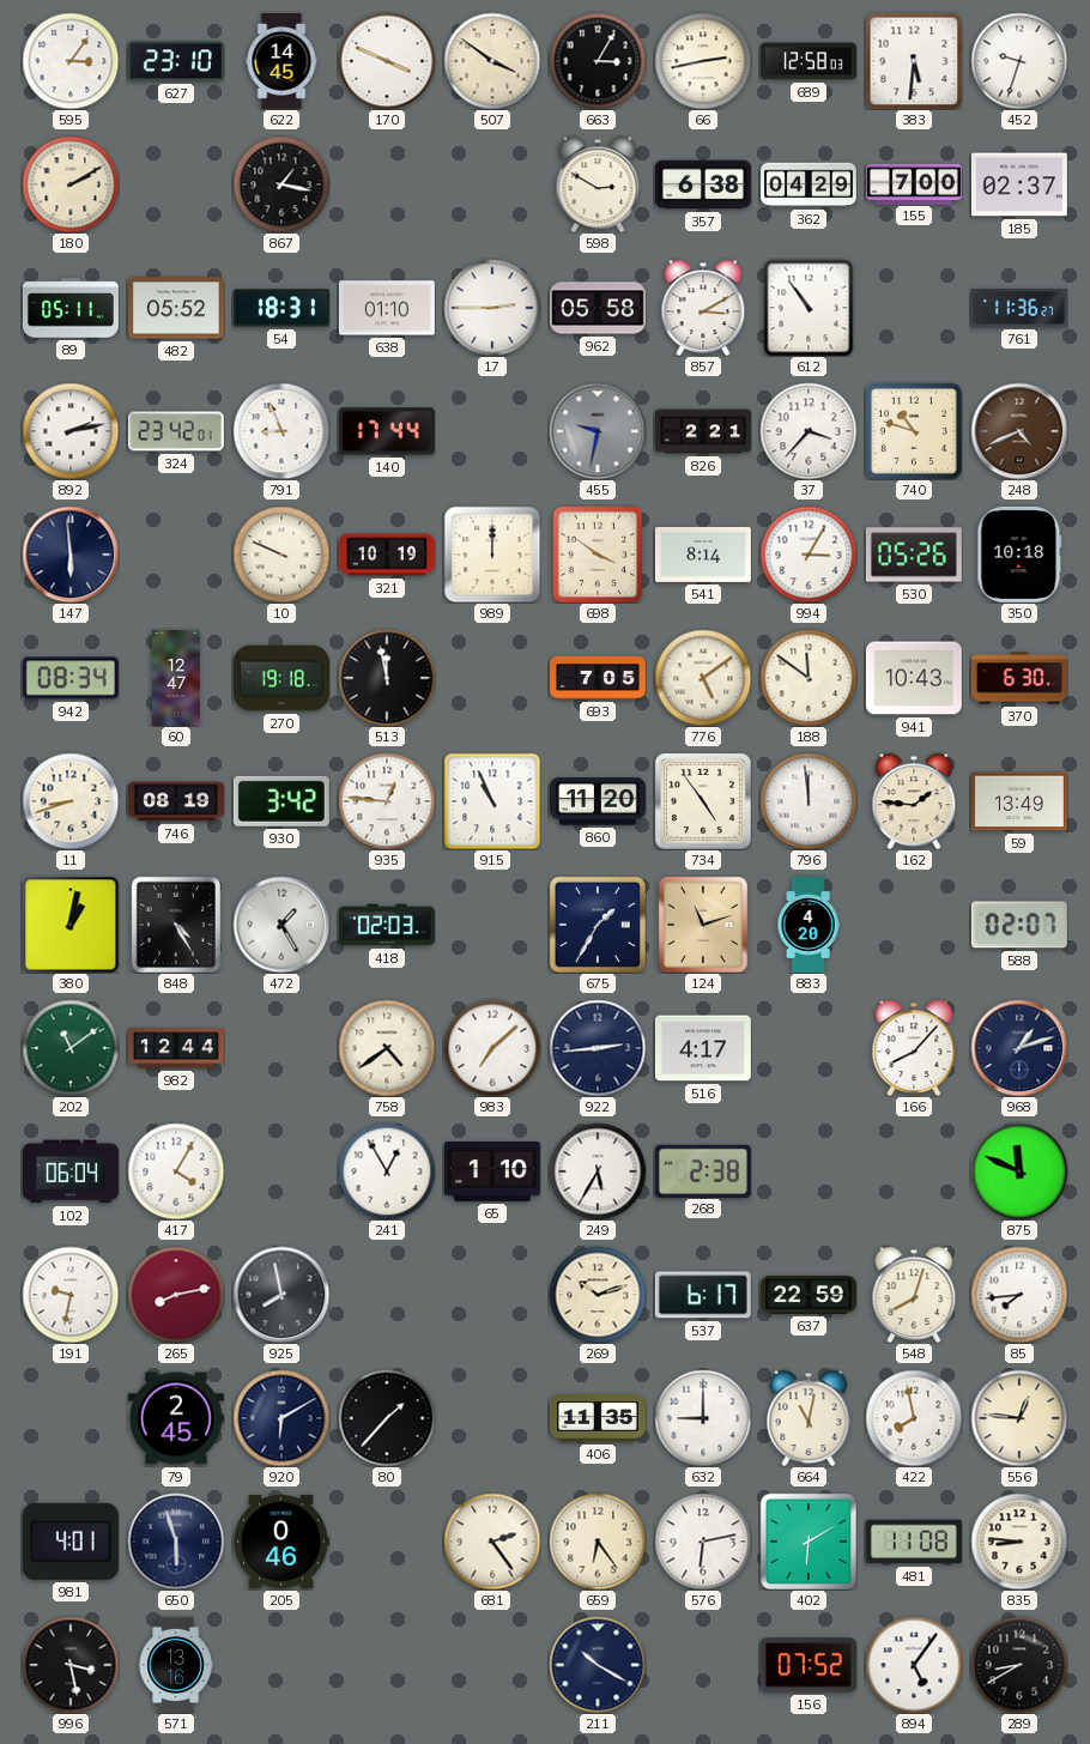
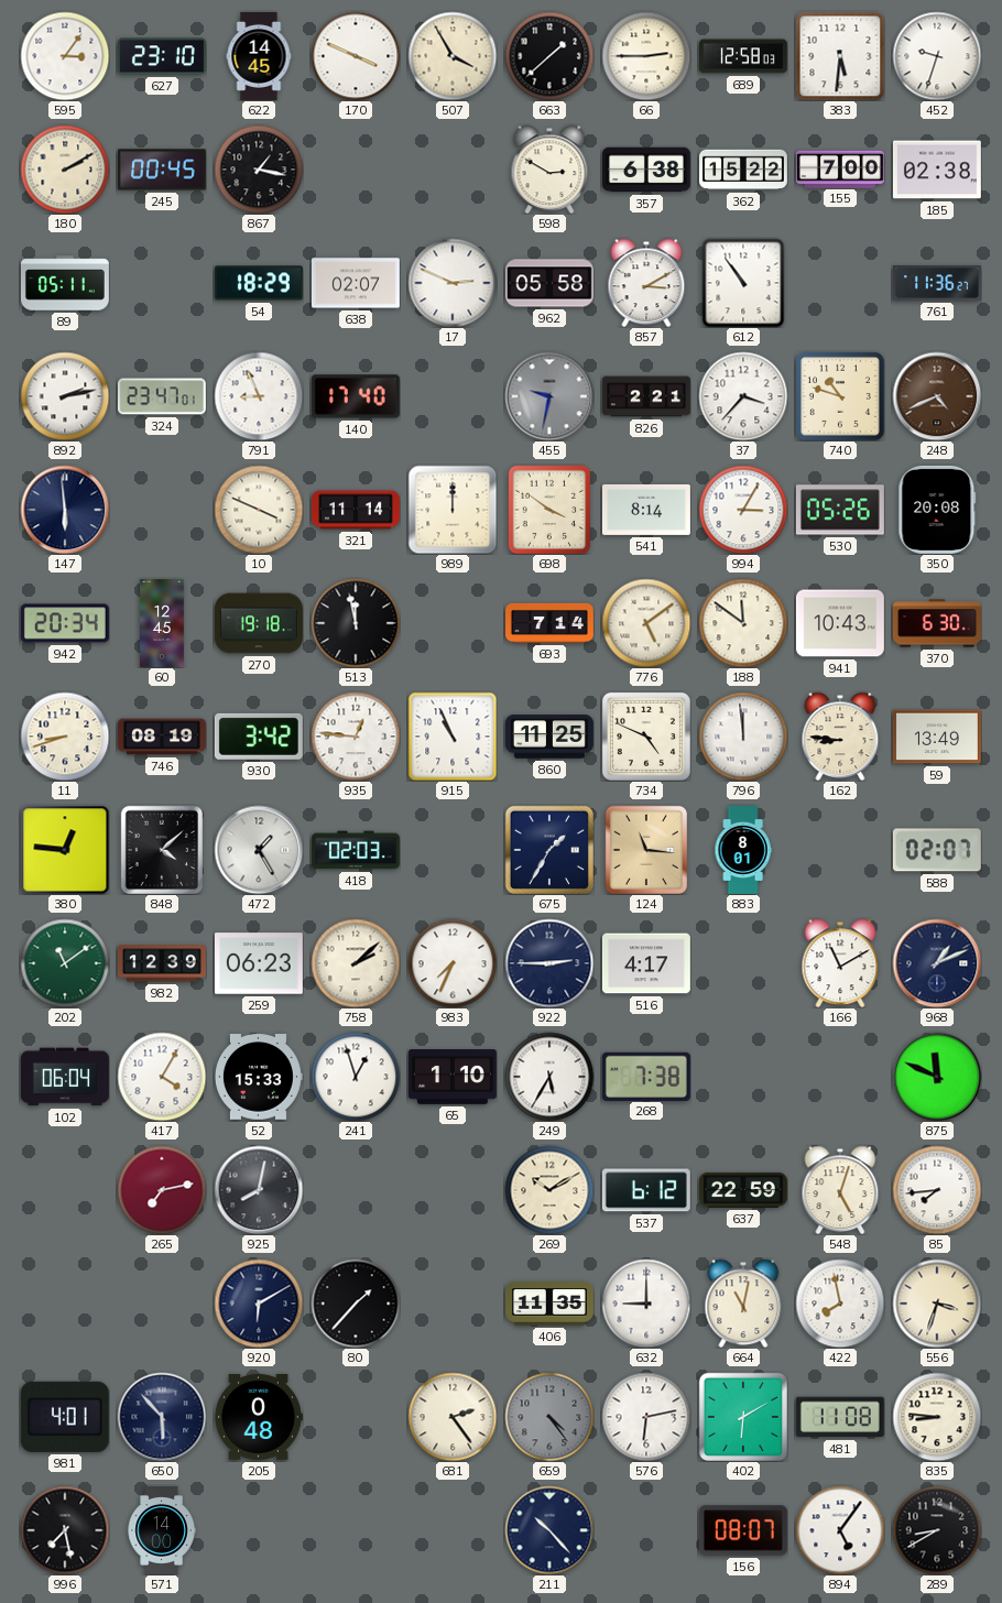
507: 3:51 -> 3:55 (453, 56)
663: 3:05 -> 1:38 (549, 56)
66: 2:43 -> 2:45 (646, 56)
245: none -> 00:45 (162, 170)
362: 04:29 -> 15:22 (744, 170)
185: 02:37 -> 02:38 (937, 170)
482: 05:52 -> none (176, 308)
54: 18:31 -> 18:29 (259, 283)
638: 01:10 -> 02:07 (356, 283)
17: 2:45 -> 2:49 (453, 283)
324: 23:42 -> 23:47 (162, 396)
140: 17:44 -> 17:40 (356, 396)
10: 9:49 -> 3:49 (259, 510)
321: 10:19 -> 11:14 (356, 510)
350: 10:18 -> 20:08 (937, 510)
942: 08:34 -> 20:34 (65, 623)
60: 12:47 -> 12:45 (162, 624)
693: 7:05 -> 7:14 (551, 623)
860: 11:20 -> 11:25 (549, 737)
734: 4:54 -> 4:49 (646, 737)
162: 1:46 -> 8:46 (840, 737)
380: 1:02 -> 12:46 (65, 850)
848: 4:25 -> 4:08 (161, 849)
124: 11:12 -> 11:16 (645, 849)
883: 4:20 -> 8:01 (743, 851)
982: 12:44 -> 12:39 (162, 963)
259: none -> 06:23 (259, 963)
758: 4:39 -> 2:08 (356, 963)
983: 7:08 -> 7:34 (453, 963)
922: 2:44 -> 2:45 (549, 963)
166: 8:07 -> 11:10 (840, 963)
968: 1:12 -> 1:11 (937, 963)
52: none -> 15:33 (259, 1077)
241: 12:55 -> 12:57 (356, 1077)
268: 2:38 -> 7:38 (646, 1076)
191: 9:32 -> none (71, 1295)
265: 8:13 -> 7:13 (162, 1190)
925: 7:58 -> 8:02 (259, 1190)
269: 10:12 -> 10:10 (549, 1190)
537: 6:17 -> 6:12 (646, 1190)
548: 8:03 -> 5:03 (840, 1190)
79: 2:45 -> none (176, 1418)
556: 12:46 -> 3:33 (937, 1304)
650: 5:57 -> 5:53 (162, 1417)
205: 0:46 -> 0:48 (259, 1417)
659: 6:24 -> 4:24 (549, 1417)
659 dial: cream -> grey (549, 1417)
996: 3:28 -> 7:28 (65, 1530)
571: 13:16 -> 14:00 (162, 1530)
211: 10:20 -> 10:23 (549, 1530)
156: 07:52 -> 08:07 (743, 1530)
